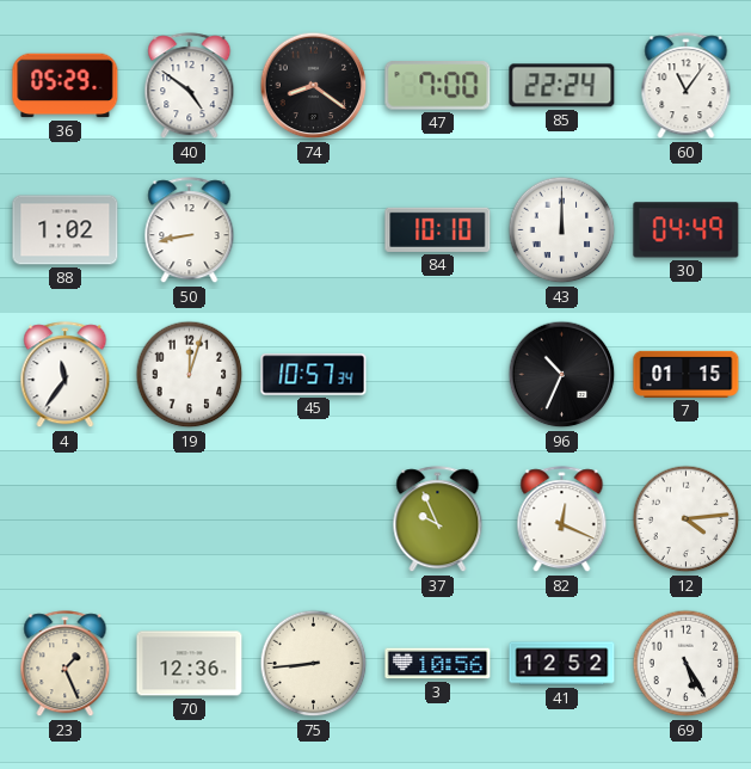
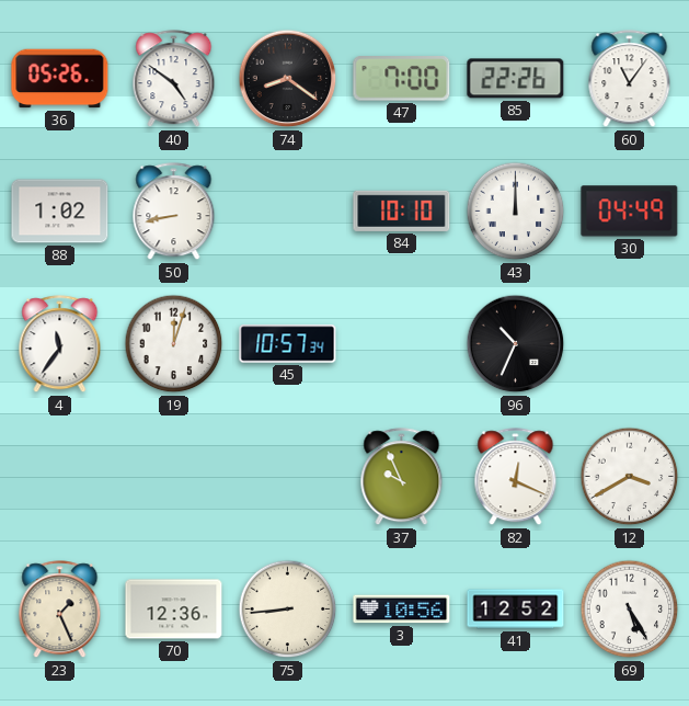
36: 05:29 -> 05:26 (60, 79)
85: 22:24 -> 22:26 (516, 79)
7: 01:15 -> none (687, 374)
12: 4:14 -> 3:40 (630, 477)
